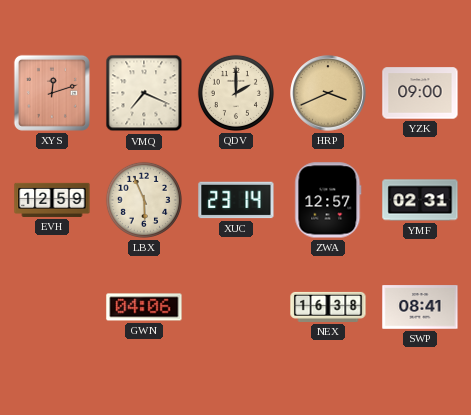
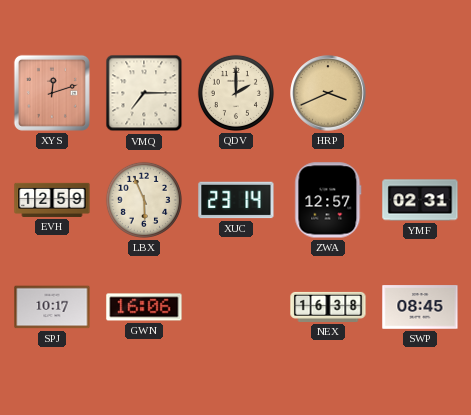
VMQ: 7:19 -> 7:15 (144, 93)
YZK: 09:00 -> none (420, 93)
SPJ: none -> 10:17 (52, 307)
GWN: 04:06 -> 16:06 (144, 307)
SWP: 08:41 -> 08:45 (420, 307)
